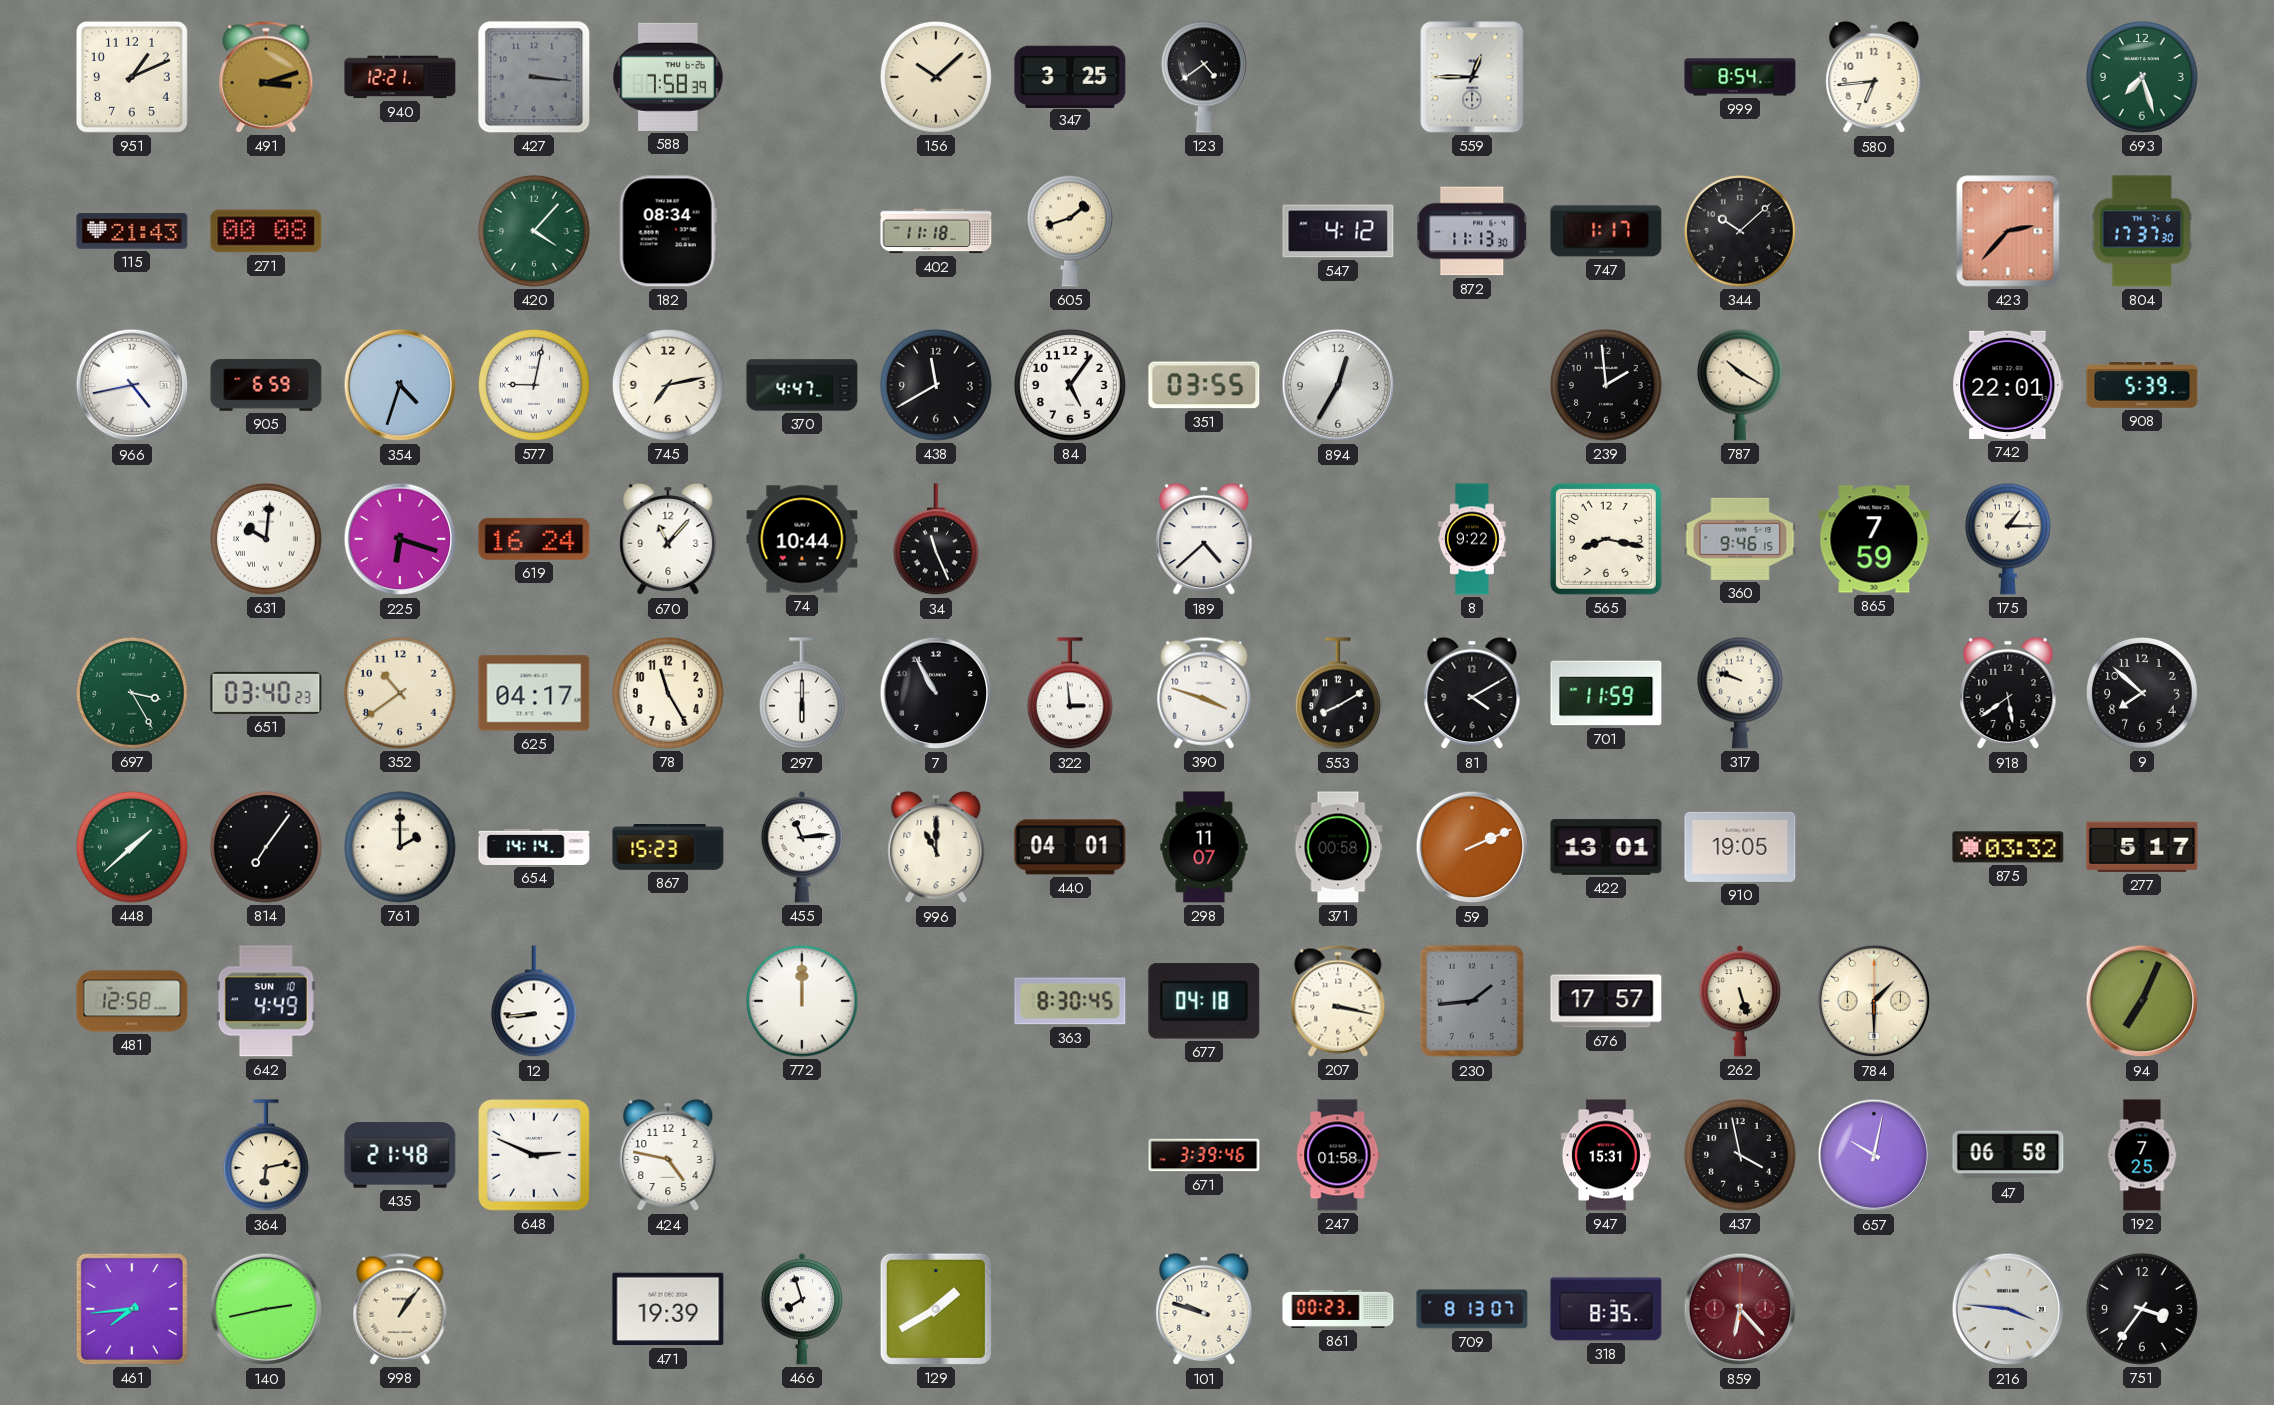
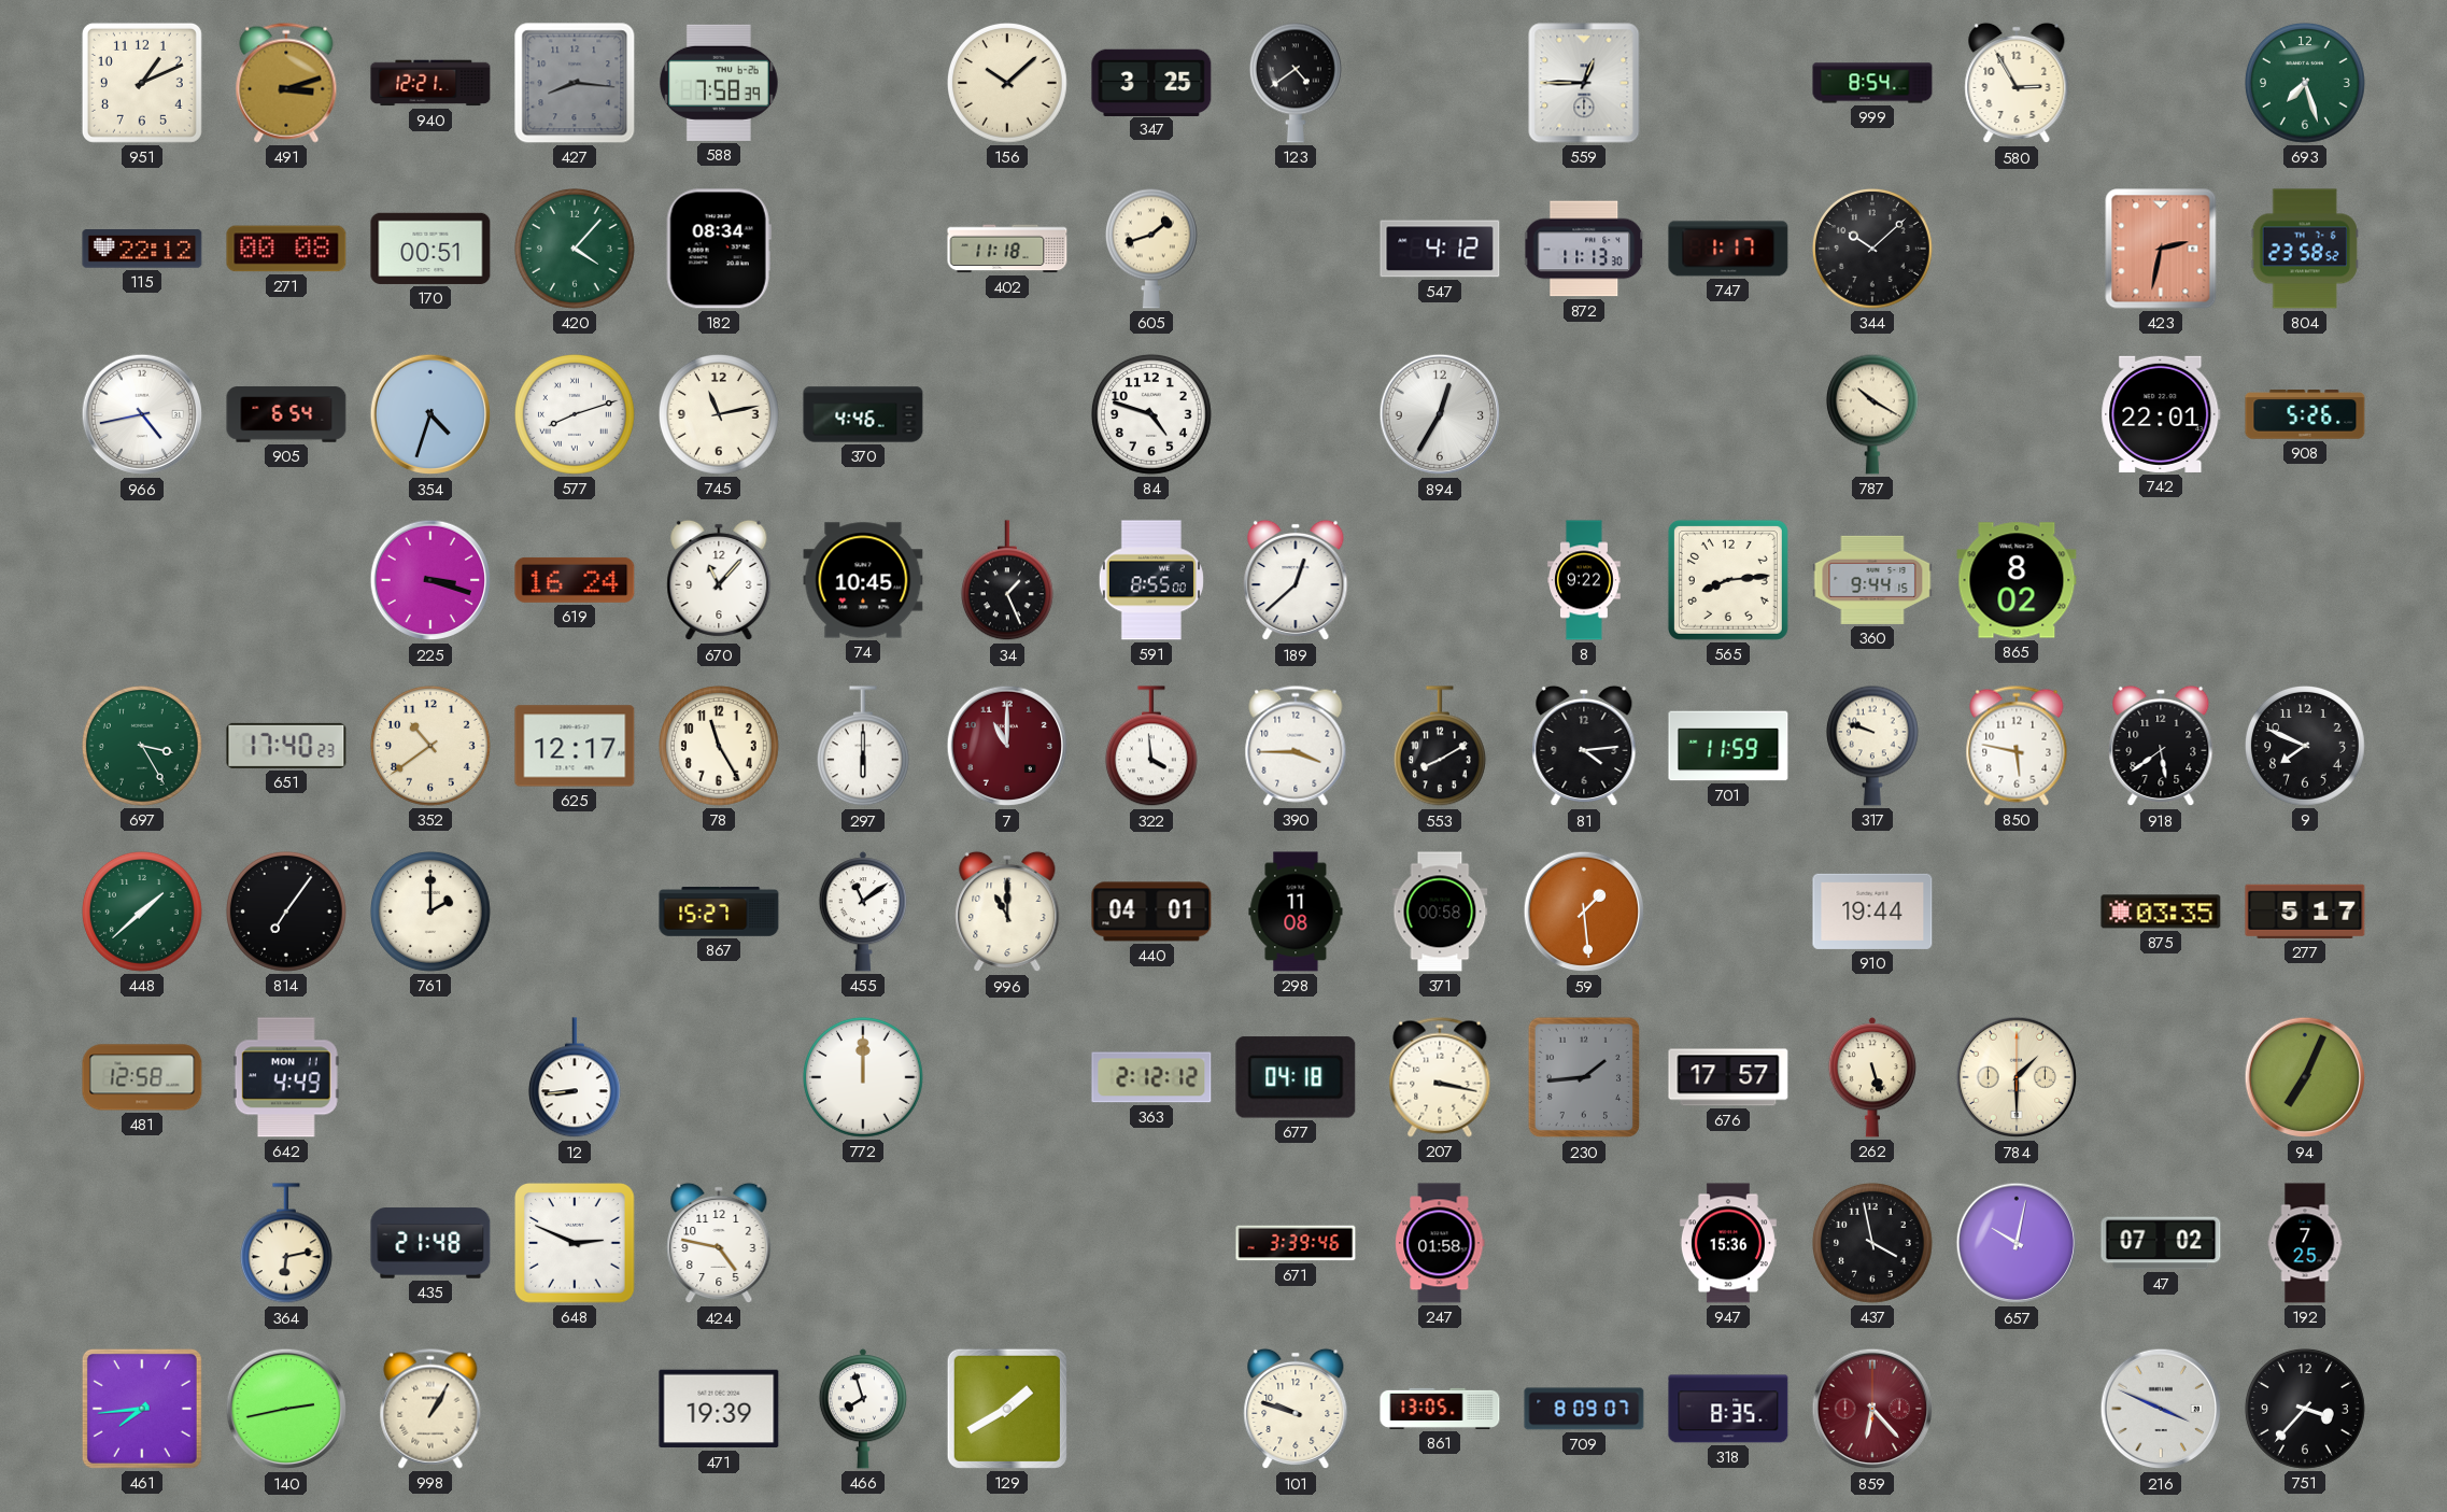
427: 3:16 -> 8:16 (575, 83)
580: 6:44 -> 2:55 (2017, 83)
115: 21:43 -> 22:12 (142, 249)
170: none -> 00:51 (430, 249)
423: 2:37 -> 2:32 (2161, 249)
804: 17:37 -> 23:58 (2305, 249)
905: 6:59 -> 6:54 (286, 414)
577: 9:02 -> 8:12 (576, 415)
745: 7:13 -> 11:13 (720, 415)
370: 4:47 -> 4:46 (863, 414)
438: 11:40 -> none (937, 386)
84: 5:06 -> 4:48 (1152, 415)
351: 03:55 -> none (1204, 385)
239: 1:59 -> none (1607, 386)
908: 5:39 -> 5:26 (2305, 414)
631: 10:01 -> none (267, 540)
225: 6:18 -> 3:18 (430, 580)
74: 10:44 -> 10:45 (863, 580)
34: 11:26 -> 1:26 (1007, 581)
591: none -> 8:55 (1151, 580)
189: 4:38 -> 12:38 (1296, 580)
565: 8:17 -> 8:14 (1728, 580)
360: 9:46 -> 9:44 (1872, 580)
865: 7:59 -> 8:02 (2017, 580)
175: 1:15 -> none (2008, 539)
651: 03:40 -> 17:40 (286, 746)
625: 04:17 -> 12:17 (575, 746)
7: 10:55 -> 11:00 (1007, 746)
7 dial: black -> burgundy (1007, 746)
322: 2:59 -> 3:59 (1151, 747)
390: 3:48 -> 3:45 (1296, 746)
81: 4:10 -> 4:14 (1584, 746)
850: none -> 5:47 (2017, 746)
9: 7:52 -> 7:49 (2306, 747)
654: 14:14 -> none (534, 847)
867: 15:23 -> 15:27 (719, 912)
455: 11:14 -> 11:09 (863, 912)
298: 11:07 -> 11:08 (1296, 912)
59: 2:11 -> 1:29 (1584, 912)
422: 13:01 -> none (1606, 847)
910: 19:05 -> 19:44 (1872, 912)
875: 03:32 -> 03:35 (2161, 912)
642 date: SUN 10 -> MON 11 (286, 1077)
363: 8:30 -> 2:12 (1151, 1077)
947: 15:31 -> 15:36 (1728, 1243)
47: 06:58 -> 07:02 (2161, 1243)
998: 1:06 -> 1:05 (430, 1409)
861: 00:23 -> 13:05 (1440, 1409)
709: 8:13 -> 8:09 (1584, 1409)
216: 3:46 -> 3:49 (2161, 1409)
751: 3:36 -> 3:37 (2306, 1410)
